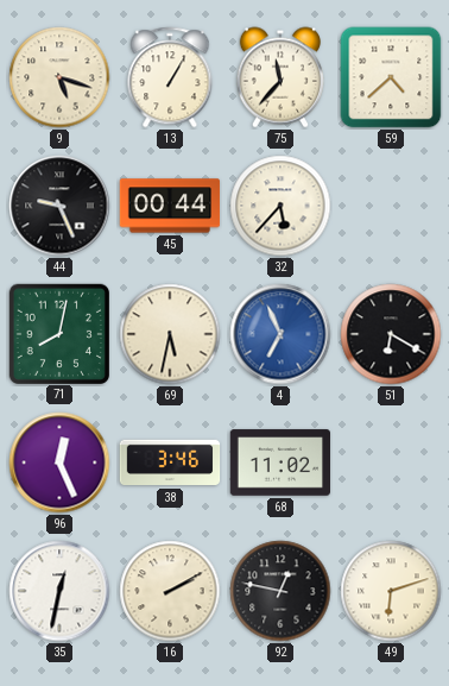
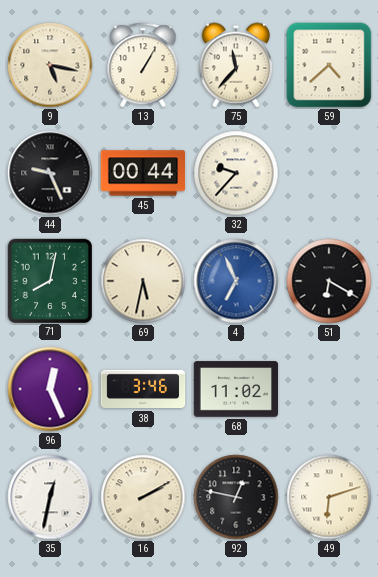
9: 5:18 -> 5:17 (50, 65)
32: 5:37 -> 9:37 (236, 173)
